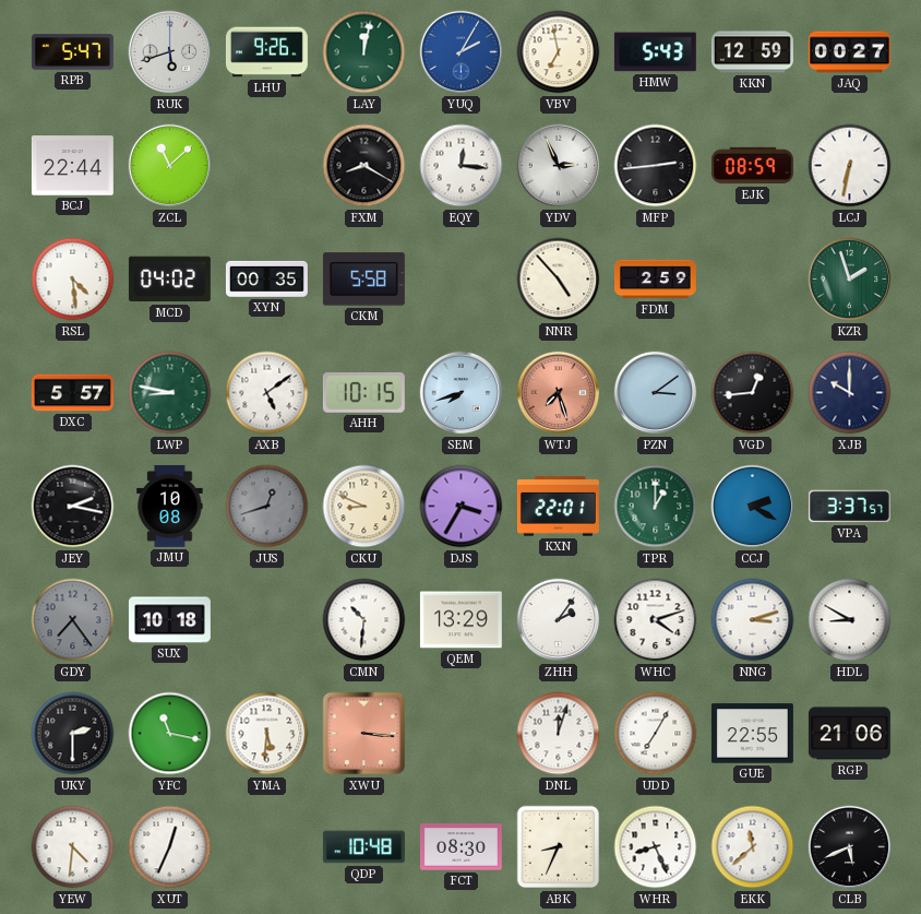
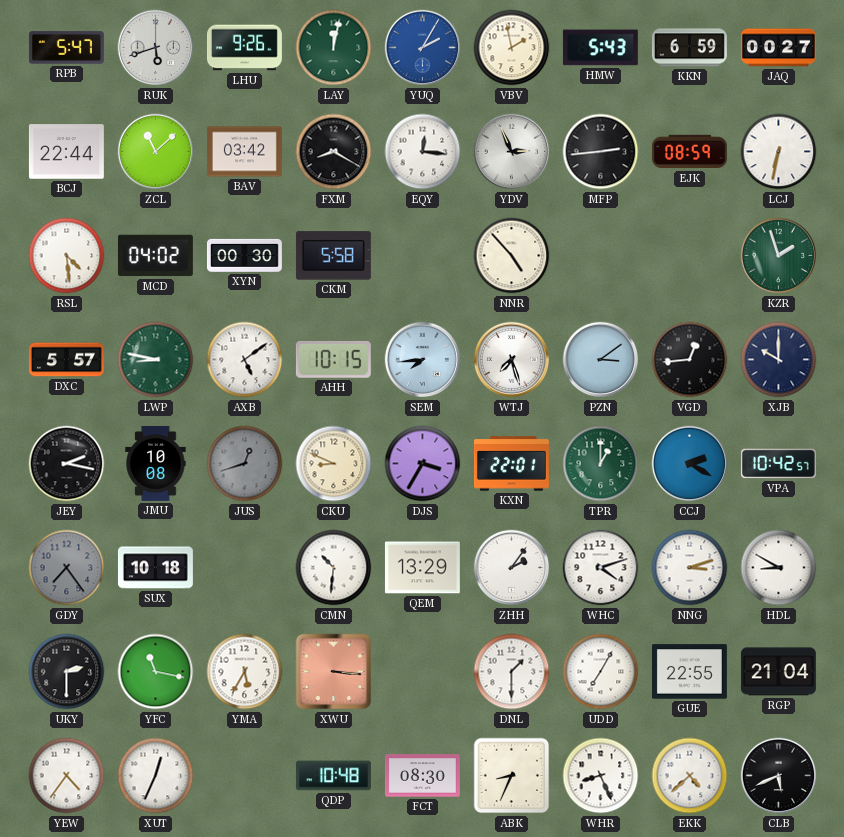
VBV: 6:58 -> 1:58 (512, 48)
KKN: 12:59 -> 6:59 (689, 48)
BAV: none -> 03:42 (244, 152)
XYN: 00:35 -> 00:30 (244, 255)
FDM: 2:59 -> none (656, 280)
SEM: 7:42 -> 7:44 (423, 360)
WTJ dial: salmon -> white (512, 360)
VPA: 3:37 -> 10:42 (778, 464)
YMA: 5:31 -> 5:35 (245, 672)
DNL: 12:03 -> 1:30 (512, 672)
RGP: 21:06 -> 21:04 (778, 672)
YEW: 4:31 -> 4:36 (67, 776)
EKK: 11:38 -> 4:38 (690, 776)
